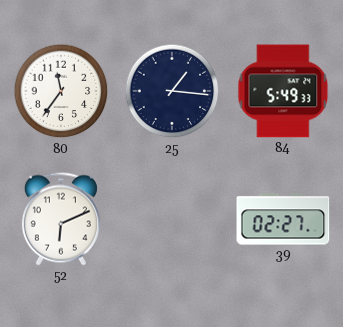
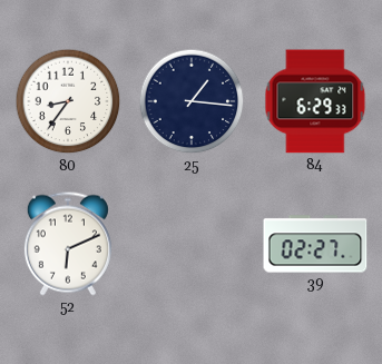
80: 11:36 -> 8:36 (68, 101)
84: 5:49 -> 6:29 (315, 101)
